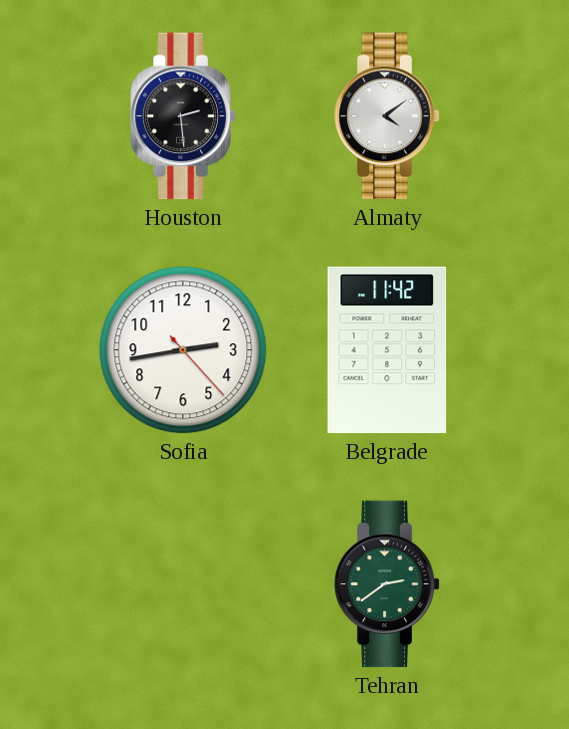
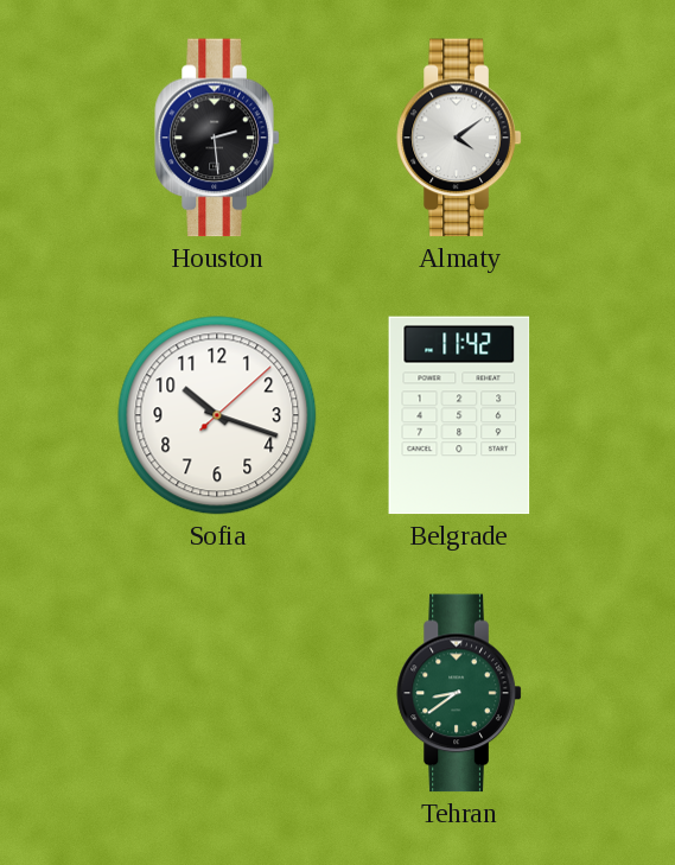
Sofia: 2:43 -> 10:18 (217, 415)
Tehran: 2:39 -> 8:39 (459, 693)
